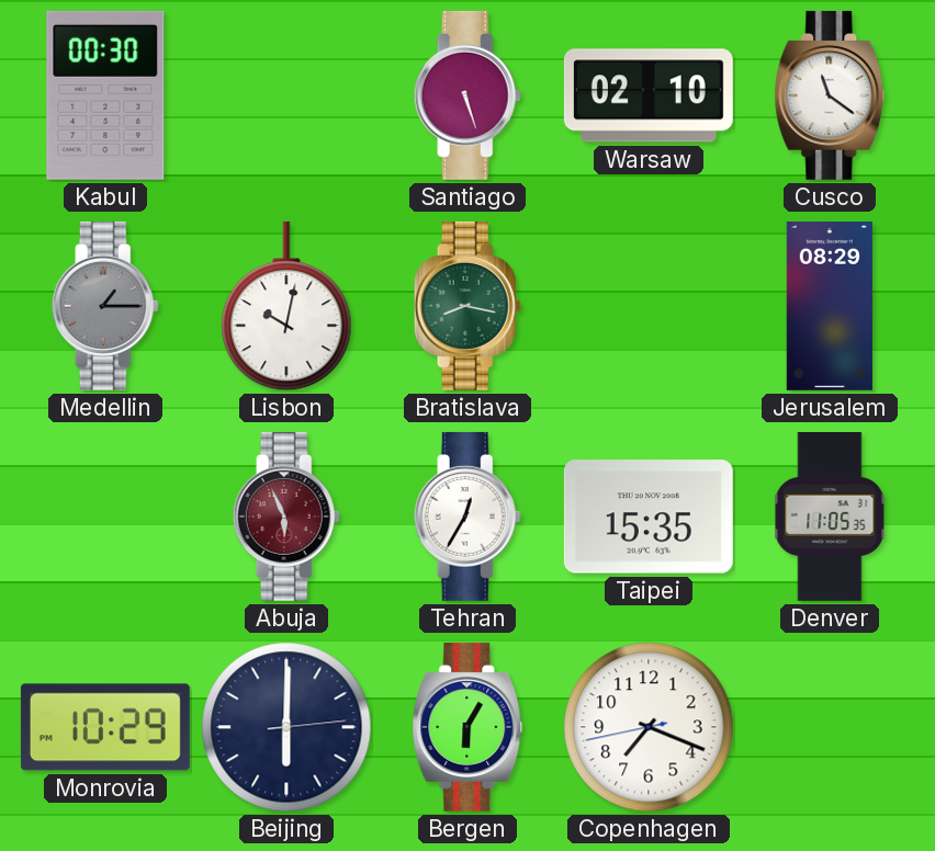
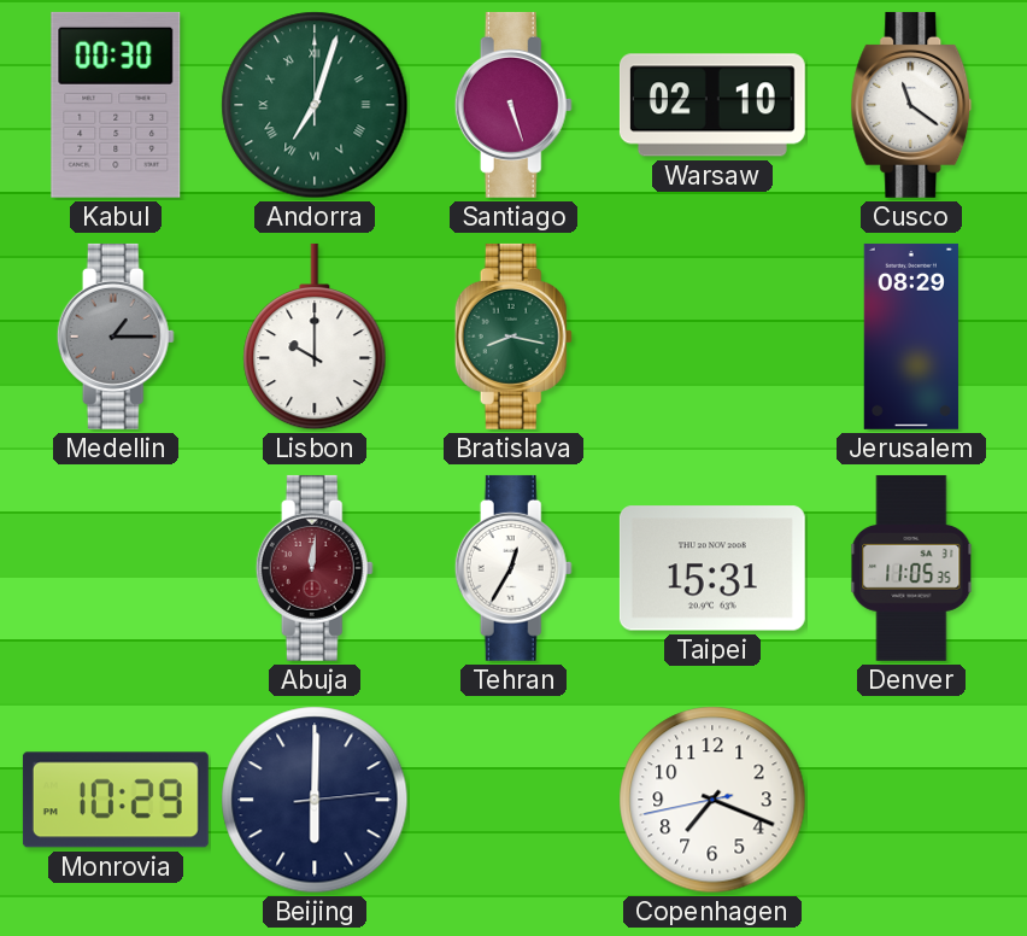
Andorra: none -> 7:03 (315, 105)
Lisbon: 10:02 -> 10:00 (315, 337)
Abuja: 5:56 -> 12:01 (315, 568)
Taipei: 15:35 -> 15:31 (712, 568)
Bergen: 6:05 -> none (467, 727)
